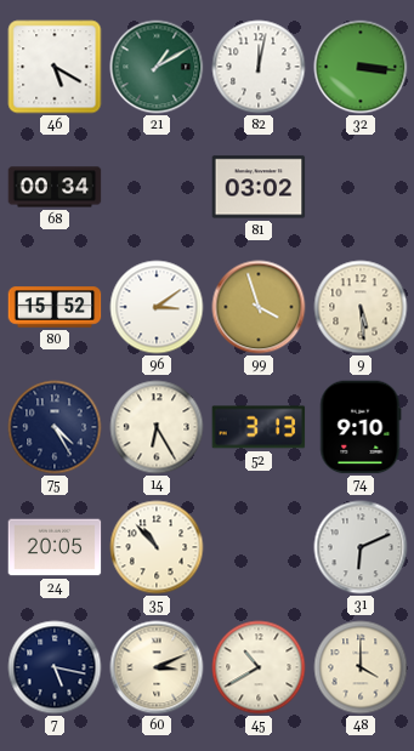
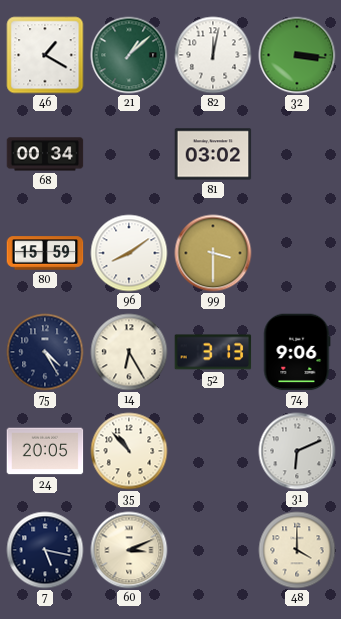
46: 5:20 -> 1:20 (45, 55)
21: 1:10 -> 1:08 (129, 55)
80: 15:52 -> 15:59 (45, 253)
96: 3:09 -> 8:09 (129, 253)
99: 3:57 -> 3:30 (213, 253)
9: 5:29 -> none (361, 307)
74: 9:10 -> 9:06 (297, 352)
45: 10:40 -> none (259, 667)
